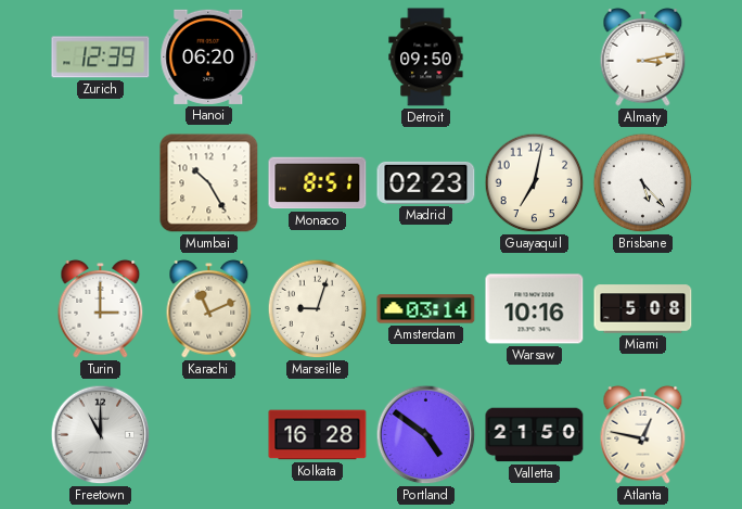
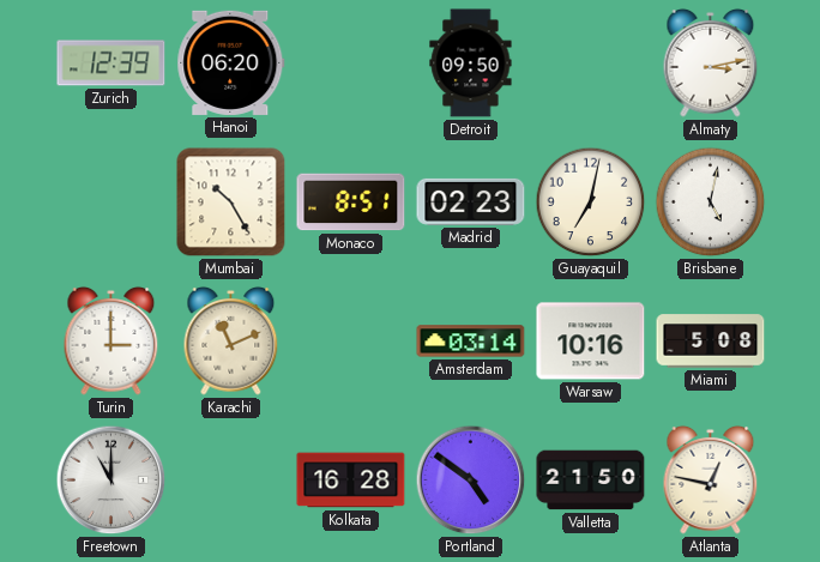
Brisbane: 5:23 -> 5:02 (711, 203)
Marseille: 9:03 -> none (318, 309)
